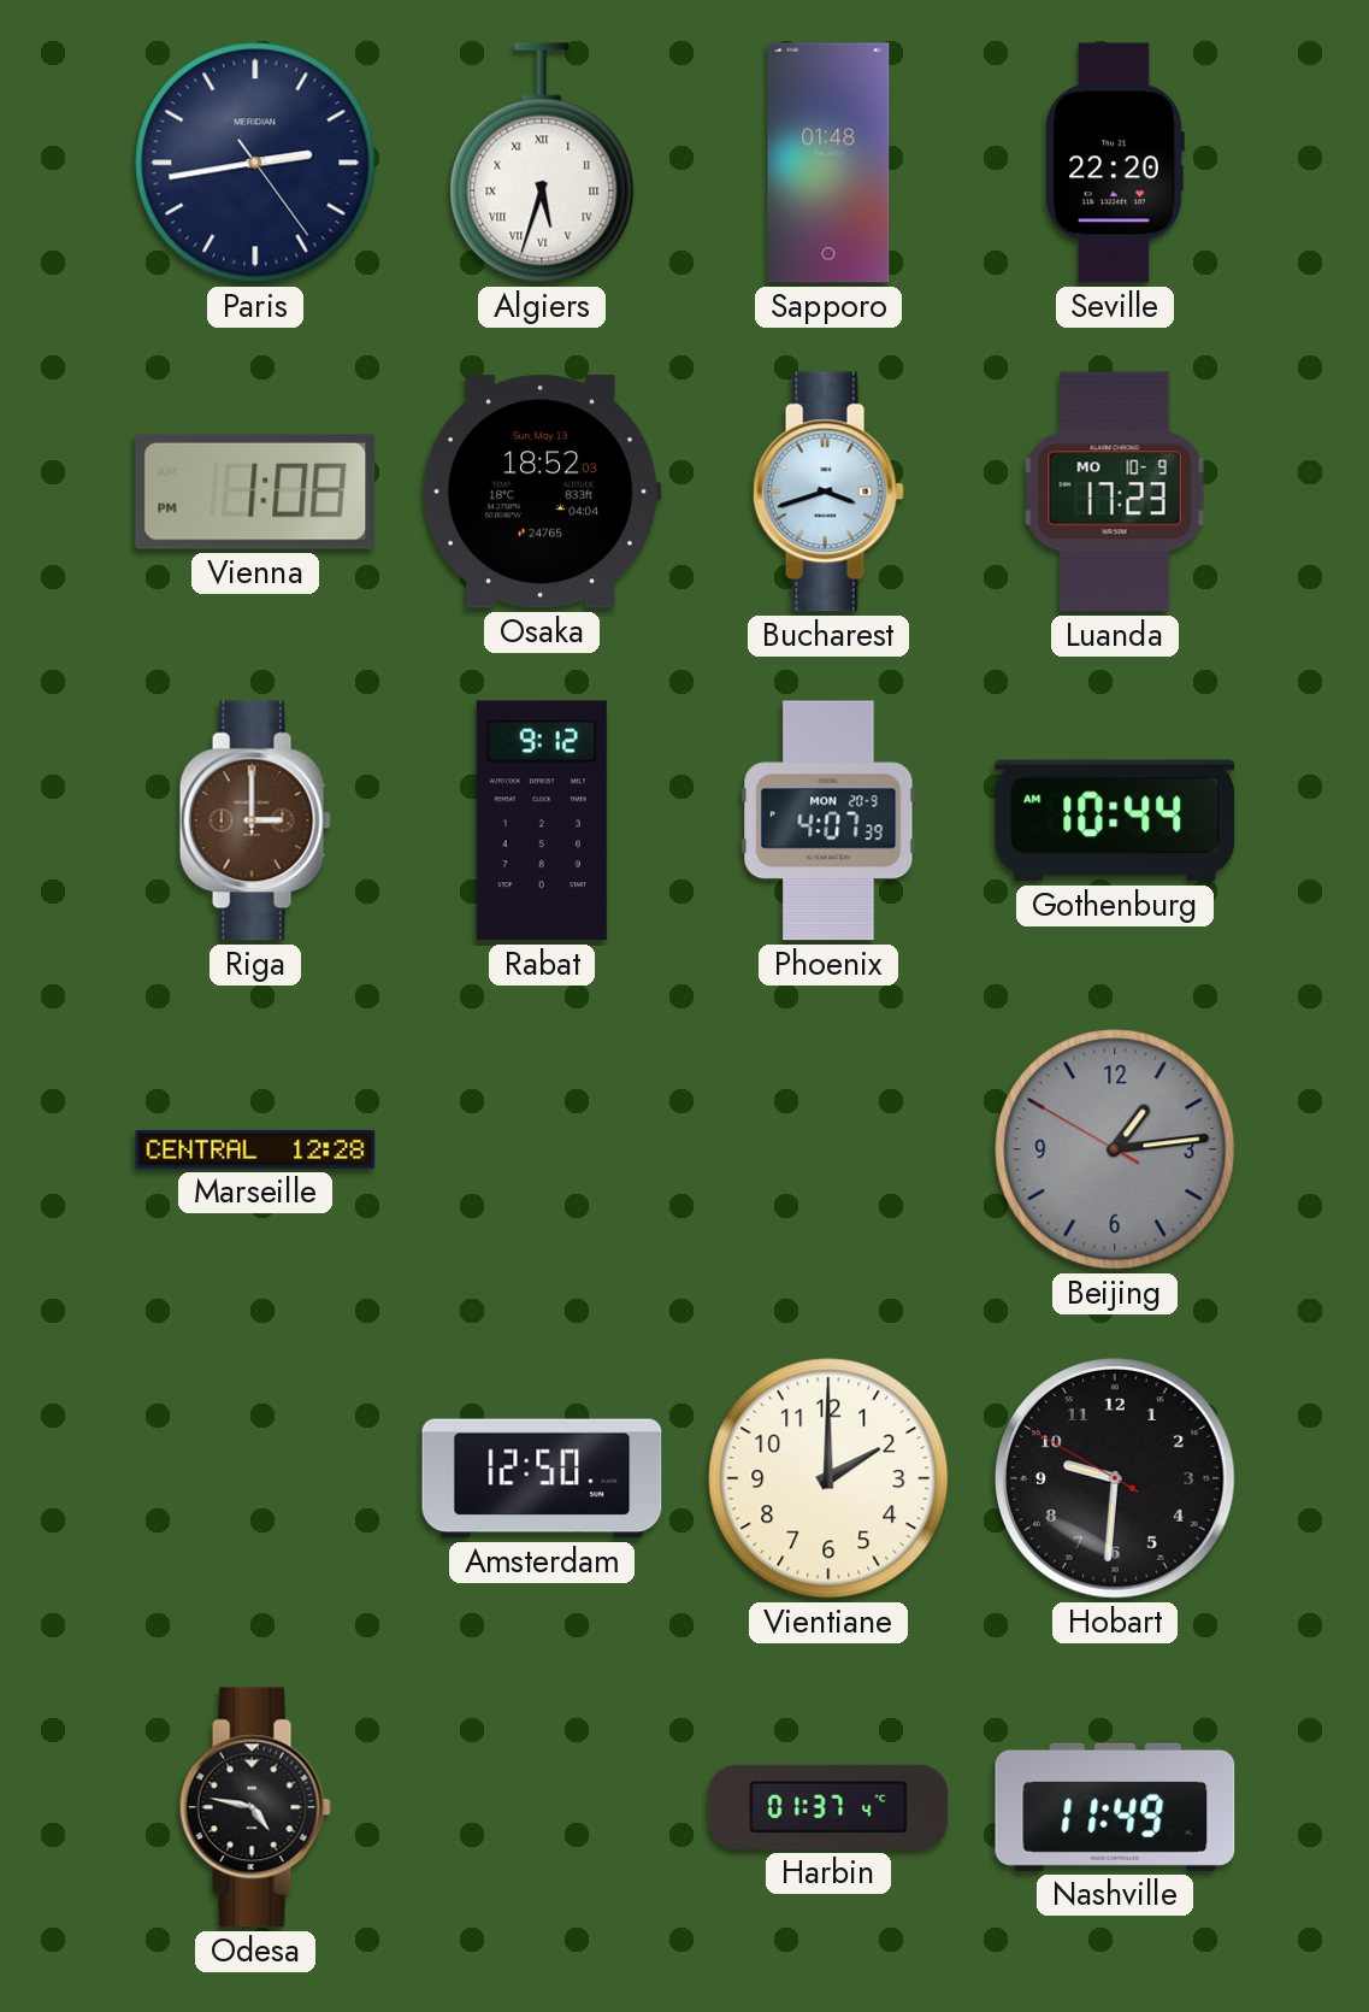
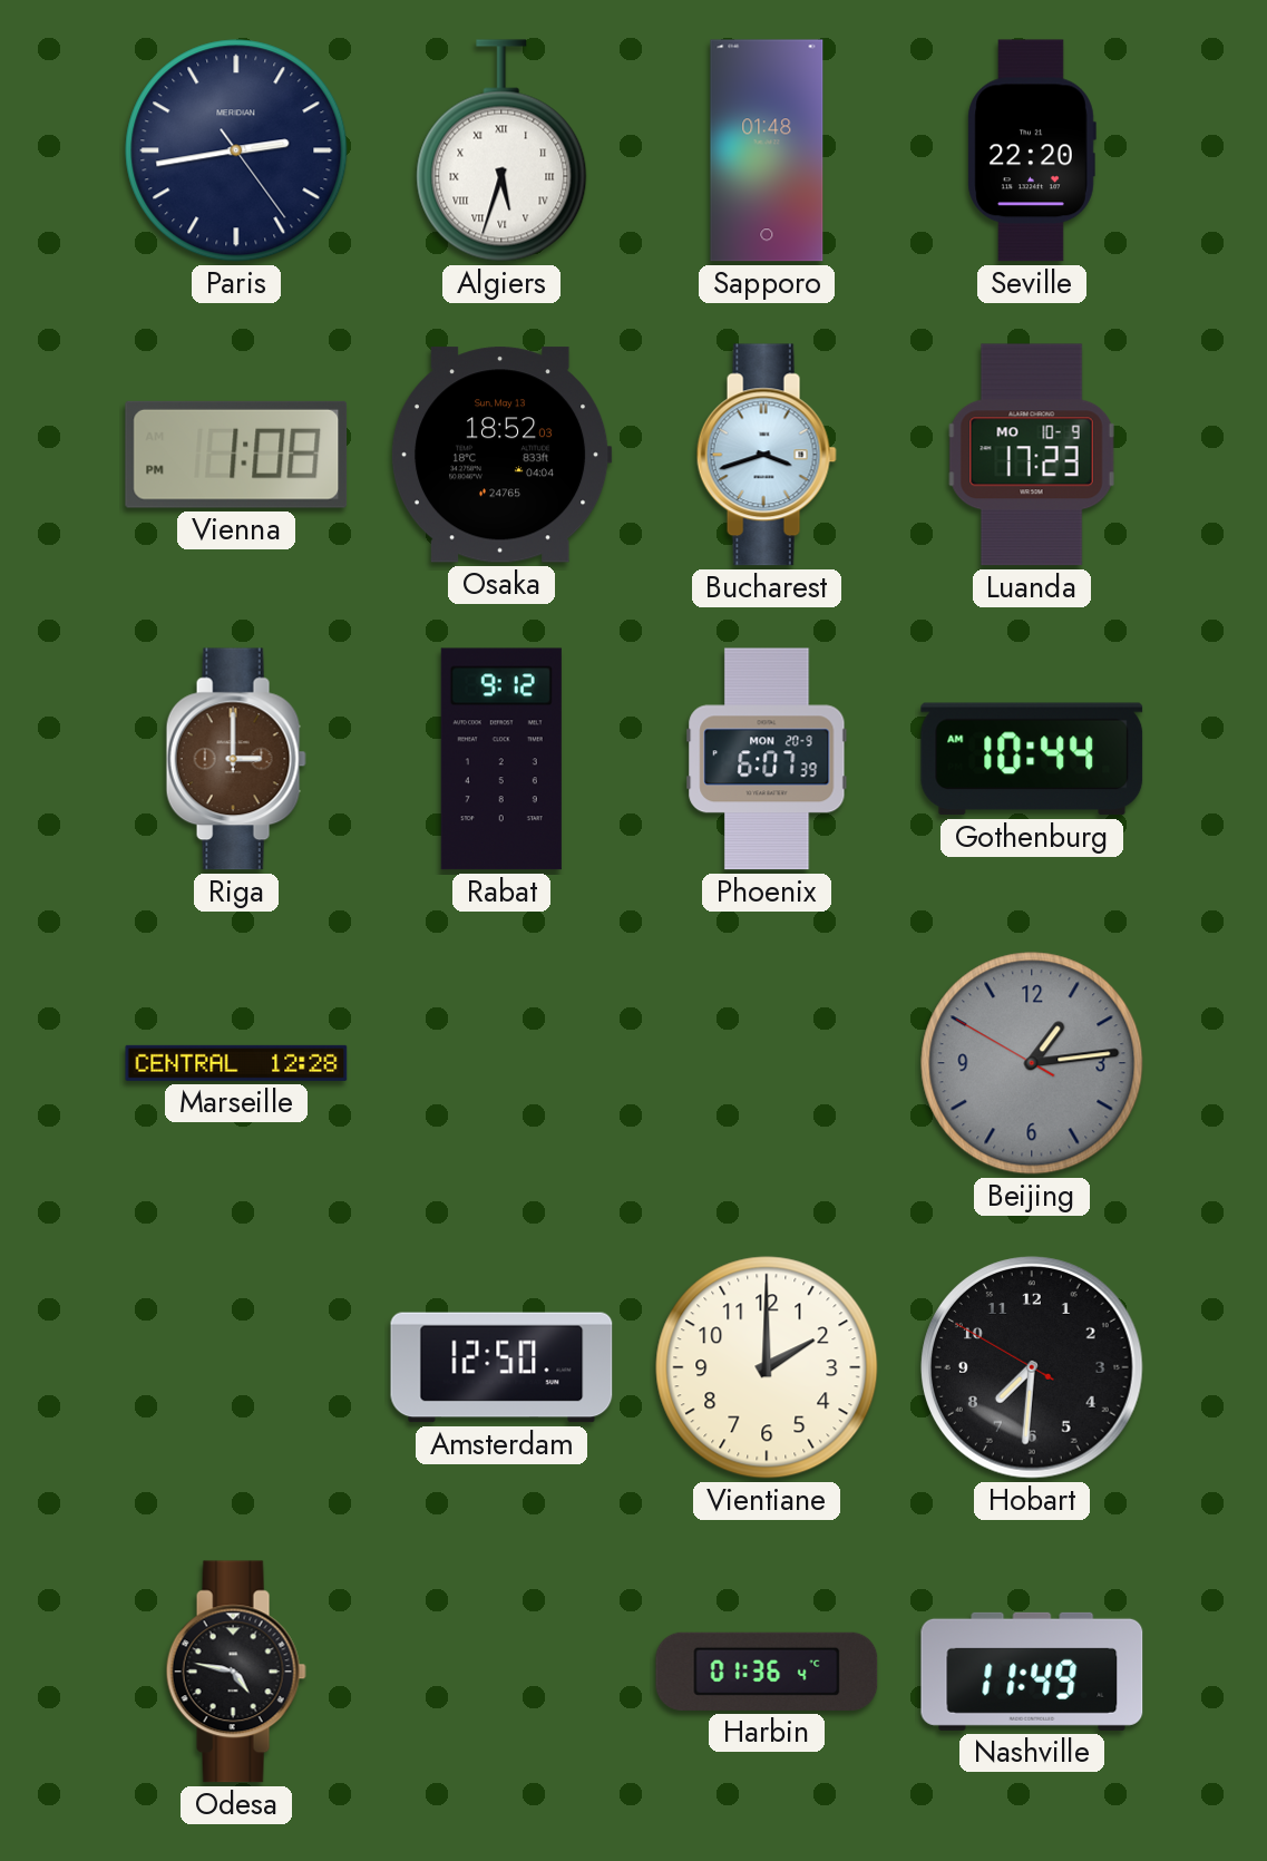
Phoenix: 4:07 -> 6:07 (767, 759)
Hobart: 9:30 -> 7:30 (1033, 1368)
Harbin: 01:37 -> 01:36 (767, 1672)
